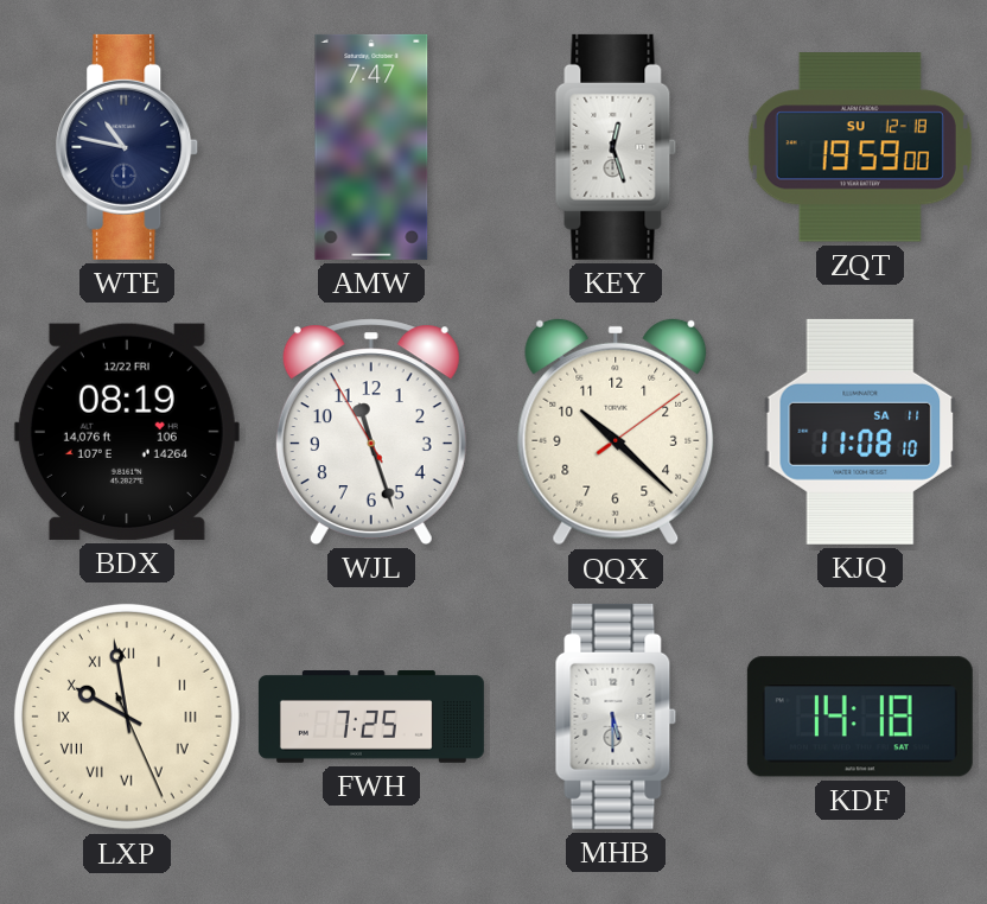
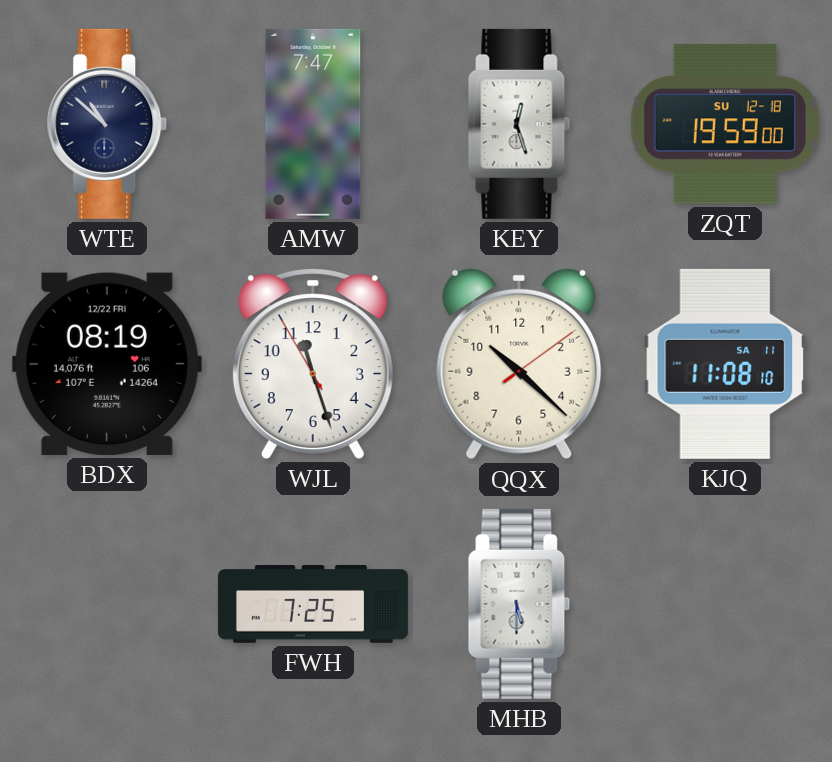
WTE: 10:47 -> 10:52 (107, 124)
LXP: 9:58 -> none (127, 717)
KDF: 14:18 -> none (860, 717)
